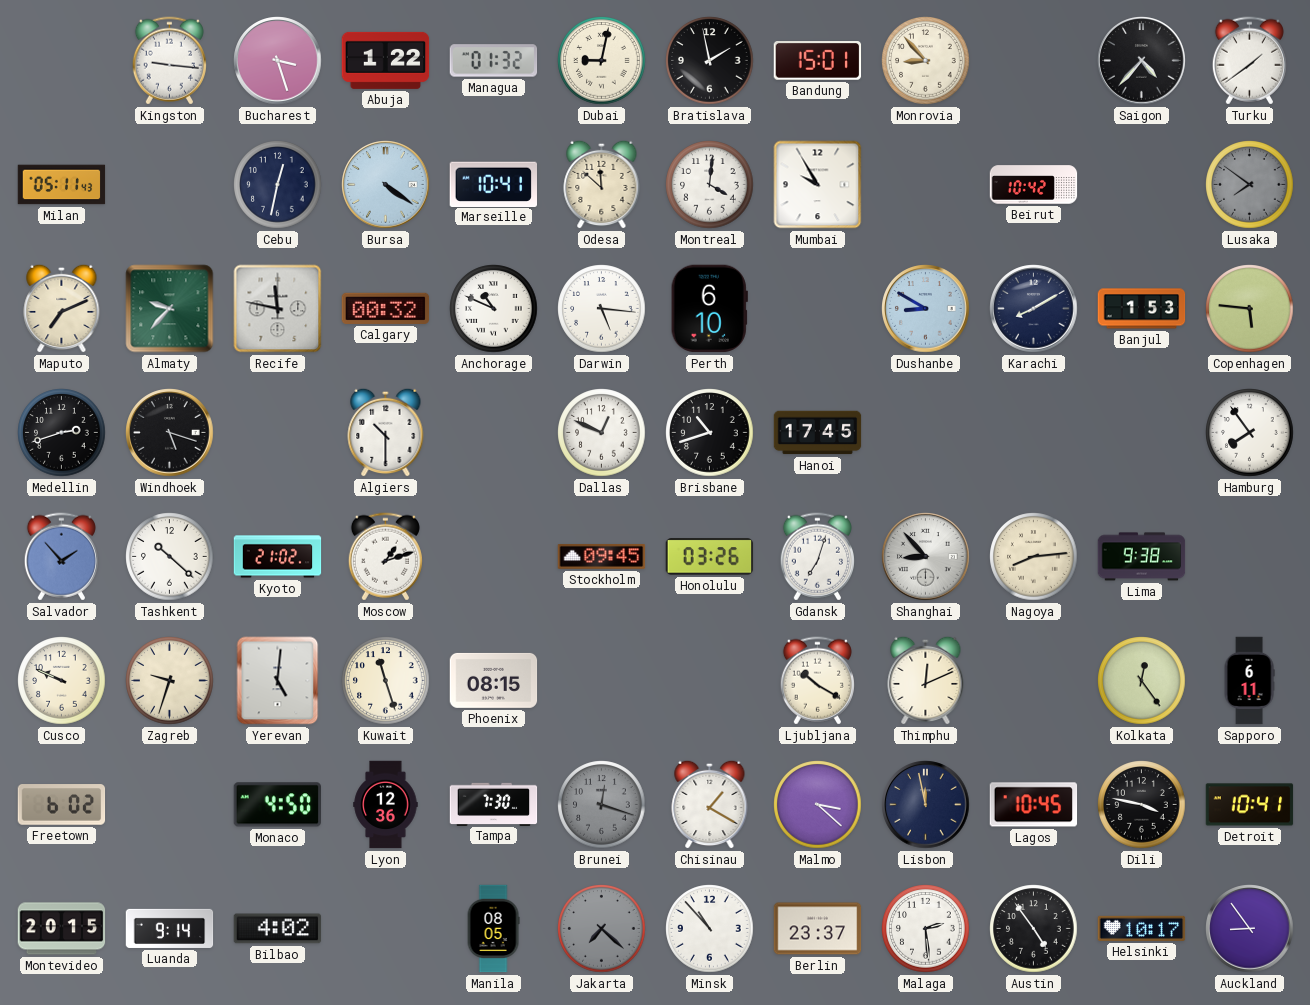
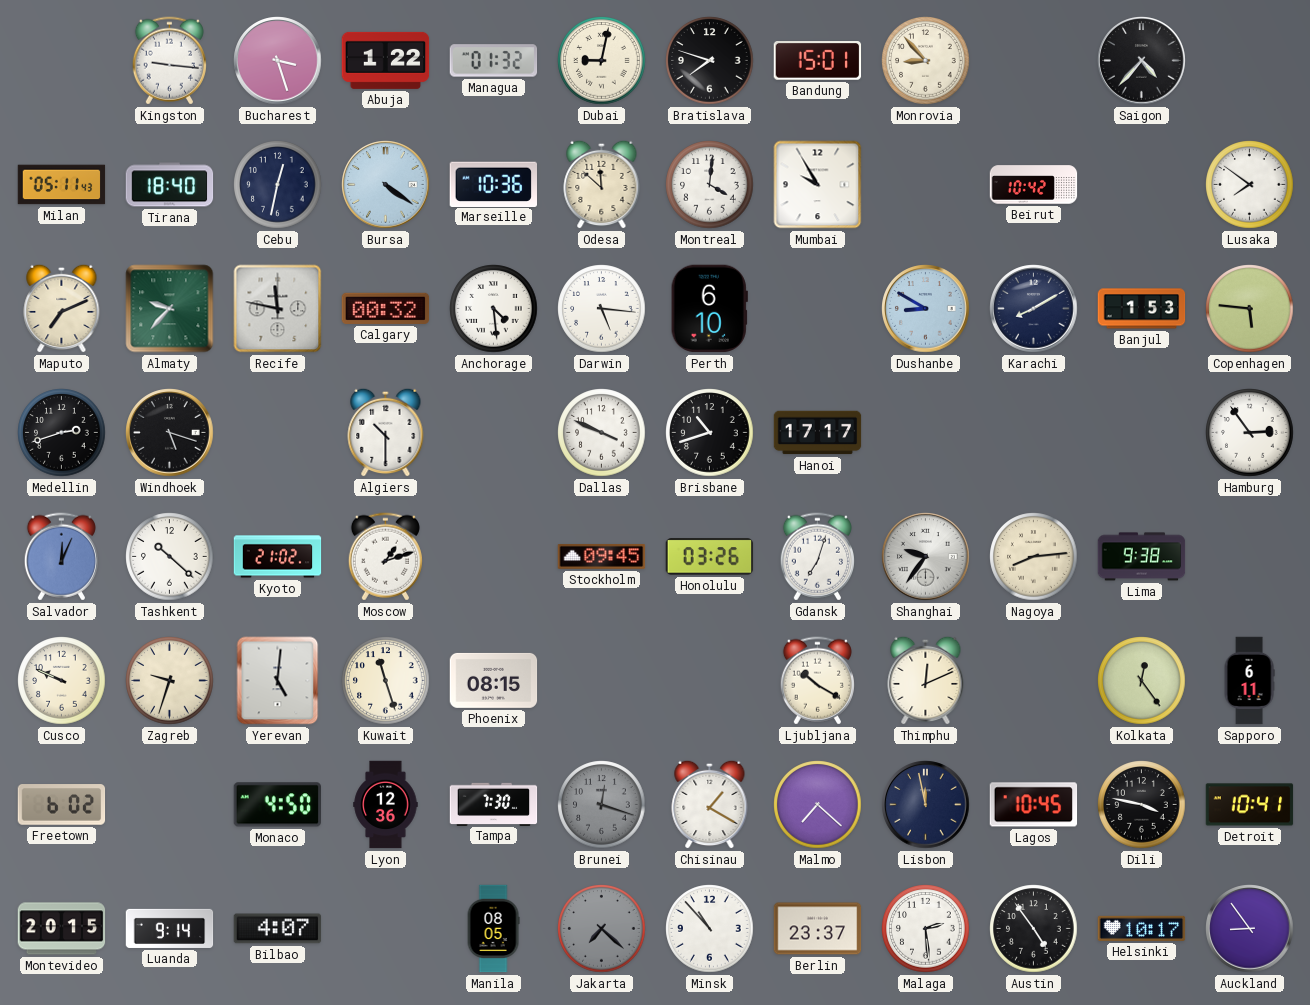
Bratislava: 1:58 -> 7:48 (710, 61)
Turku: 1:39 -> none (1249, 61)
Tirana: none -> 18:40 (170, 185)
Marseille: 10:41 -> 10:36 (493, 184)
Lusaka dial: grey -> white (1250, 185)
Anchorage: 10:49 -> 4:29 (494, 309)
Dallas: 12:49 -> 3:49 (602, 433)
Hanoi: 17:45 -> 17:17 (818, 433)
Hamburg: 7:54 -> 2:54 (1250, 433)
Salvador: 1:53 -> 12:04 (61, 557)
Shanghai: 8:53 -> 9:36 (926, 557)
Malmo: 3:22 -> 7:22 (818, 805)
Bilbao: 4:02 -> 4:07 (278, 929)
